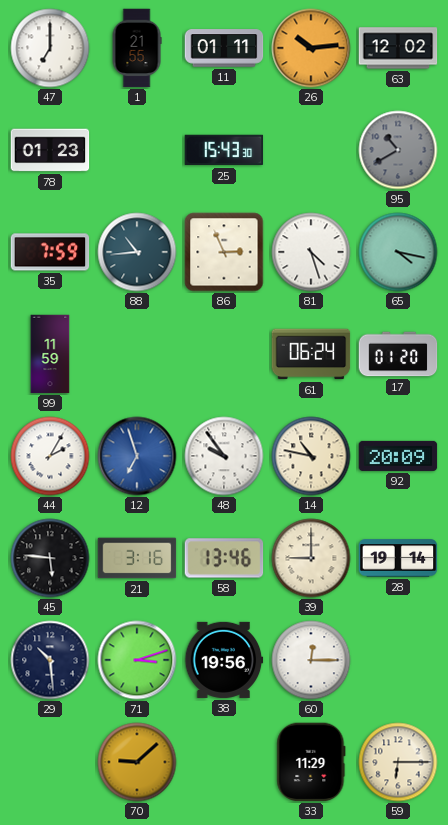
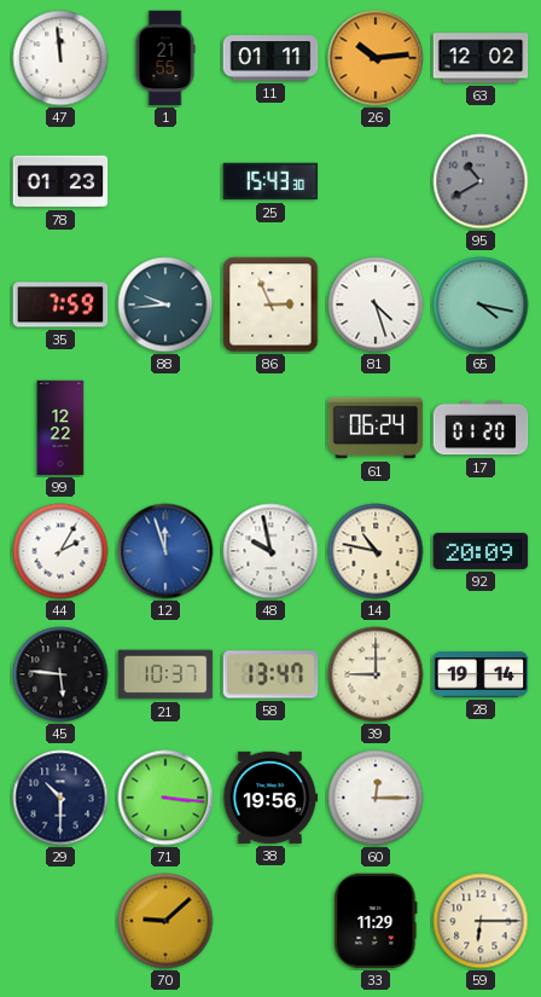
47: 7:00 -> 11:59 (60, 58)
88: 10:44 -> 9:44 (165, 305)
99: 11:59 -> 12:22 (60, 428)
12: 6:57 -> 11:57 (165, 551)
48: 9:54 -> 9:58 (270, 551)
21: 3:16 -> 10:37 (165, 674)
58: 13:46 -> 13:47 (270, 674)
29: 10:29 -> 10:30 (60, 798)
71: 3:12 -> 3:16 (165, 798)
